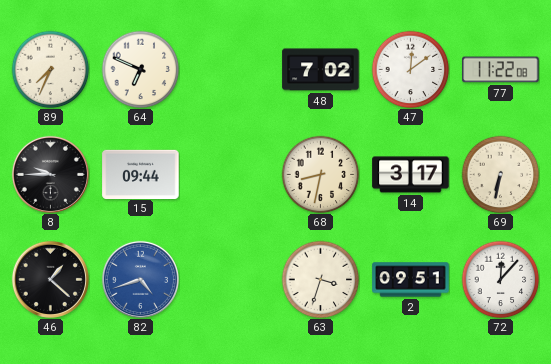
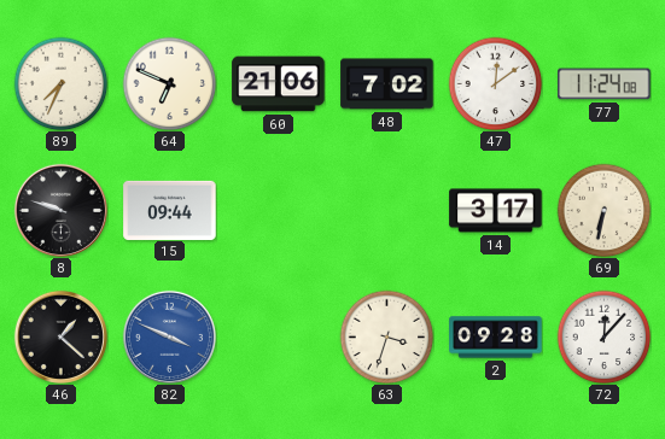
60: none -> 21:06 (279, 84)
77: 11:22 -> 11:24 (605, 84)
8: 9:45 -> 9:48 (60, 210)
68: 8:32 -> none (320, 174)
82: 4:42 -> 3:49 (169, 336)
2: 09:51 -> 09:28 (496, 338)
